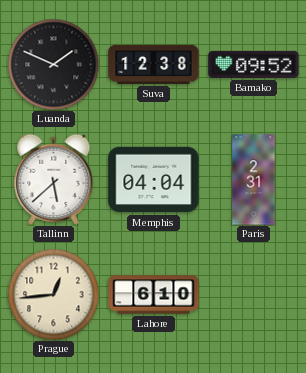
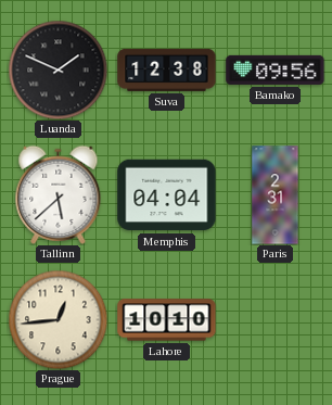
Bamako: 09:52 -> 09:56 (276, 69)
Lahore: 6:10 -> 10:10 (167, 320)
